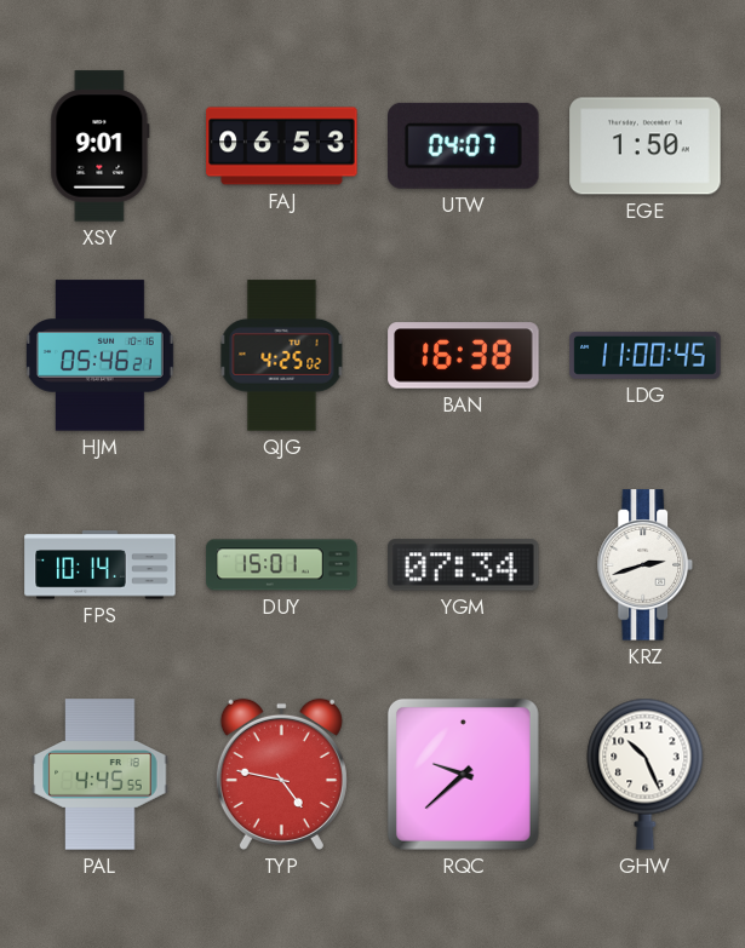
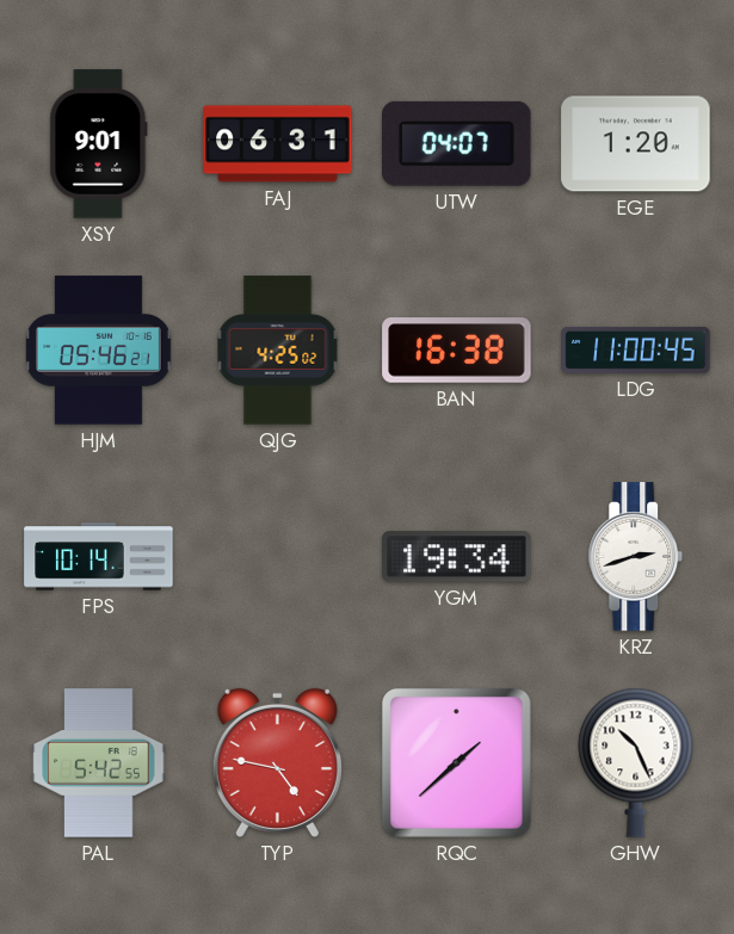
FAJ: 06:53 -> 06:31 (278, 144)
EGE: 1:50 -> 1:20 (636, 144)
DUY: 15:01 -> none (282, 565)
YGM: 07:34 -> 19:34 (457, 557)
PAL: 4:45 -> 5:42 (99, 763)
RQC: 9:38 -> 1:38 (456, 762)
